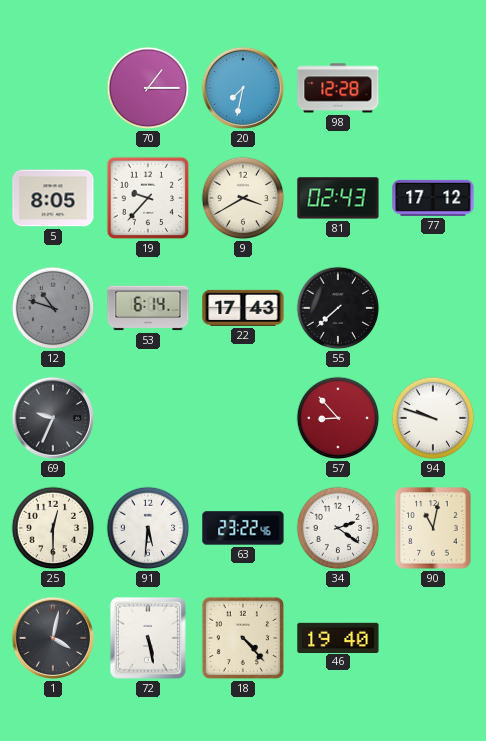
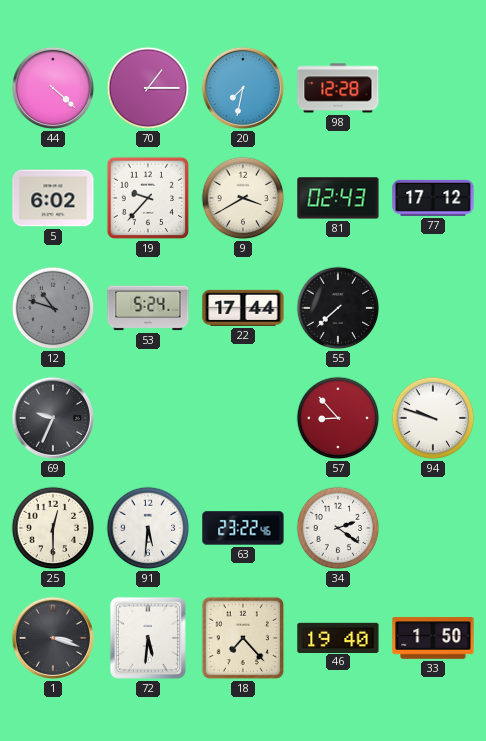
44: none -> 4:22 (53, 88)
5: 8:05 -> 6:02 (53, 198)
53: 6:14 -> 5:24 (148, 308)
22: 17:43 -> 17:44 (243, 308)
90: 11:02 -> none (433, 528)
1: 4:02 -> 3:18 (53, 638)
72: 5:28 -> 5:31 (148, 638)
18: 4:23 -> 7:23 (243, 638)
33: none -> 1:50 (433, 638)
